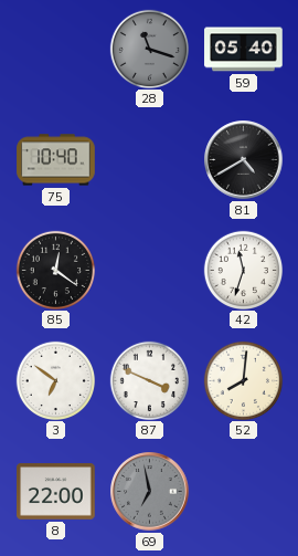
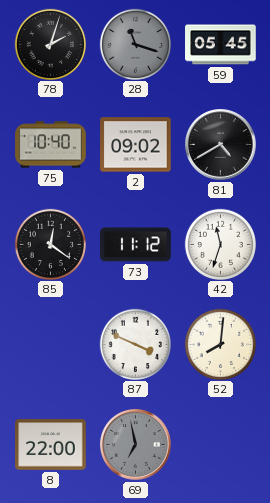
78: none -> 2:03 (50, 44)
59: 05:40 -> 05:45 (221, 45)
2: none -> 09:02 (136, 145)
73: none -> 11:12 (136, 245)
3: 6:51 -> none (55, 380)
